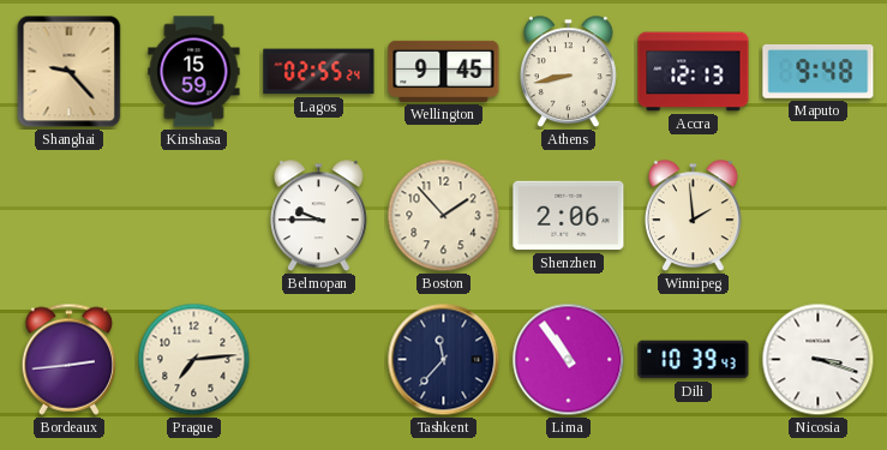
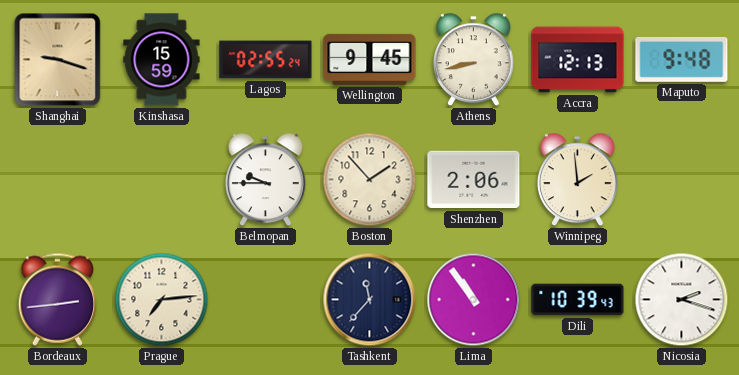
Shanghai: 9:23 -> 9:18 (58, 60)
Nicosia: 3:18 -> 2:18 (682, 300)
